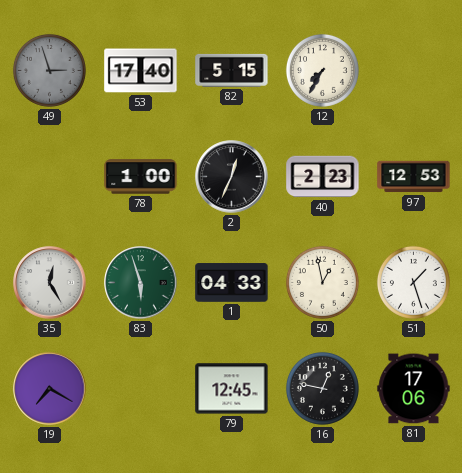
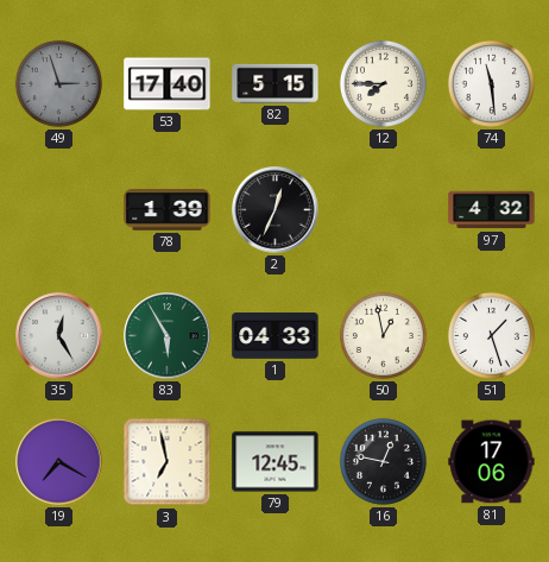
12: 7:35 -> 7:45 (383, 83)
74: none -> 11:29 (491, 83)
78: 1:00 -> 1:39 (168, 210)
40: 2:23 -> none (323, 177)
97: 12:53 -> 4:32 (492, 210)
83: 5:57 -> 5:55 (168, 336)
3: none -> 6:58 (168, 462)
